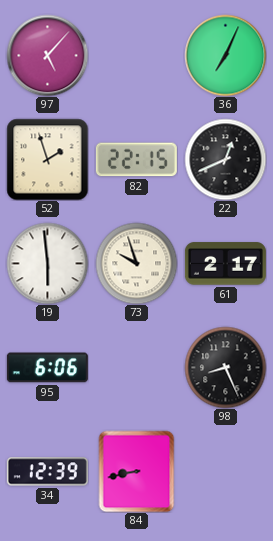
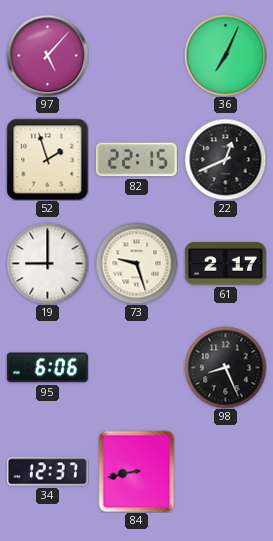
19: 5:59 -> 9:00 (47, 263)
73: 9:57 -> 9:27 (136, 263)
34: 12:39 -> 12:37 (47, 472)
